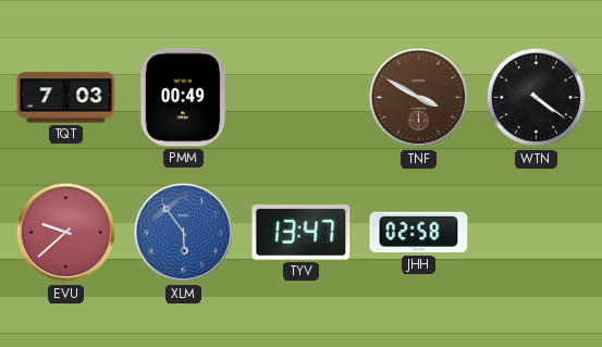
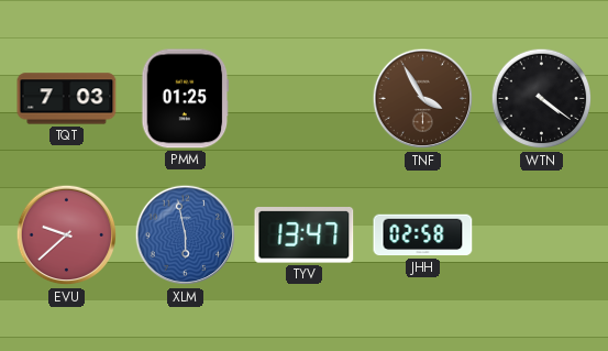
PMM: 00:49 -> 01:25 (186, 99)
TNF: 3:50 -> 3:55 (423, 99)
XLM: 5:54 -> 5:58 (186, 235)
